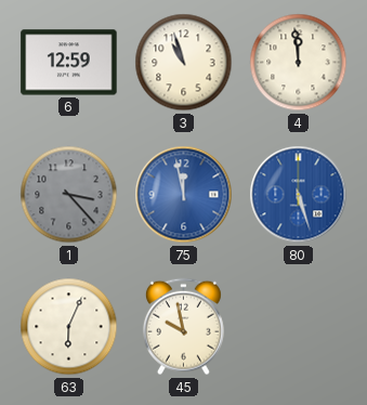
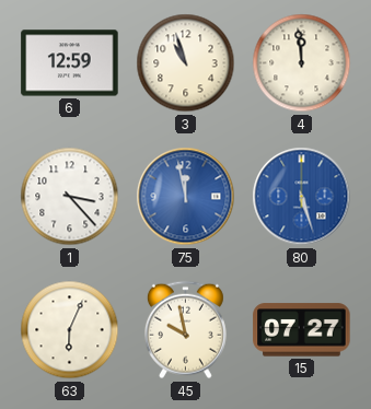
1 dial: grey -> white (70, 197)
15: none -> 07:27 (302, 330)
